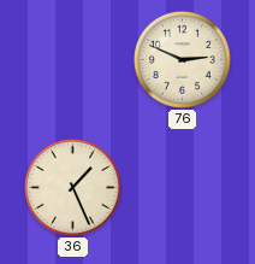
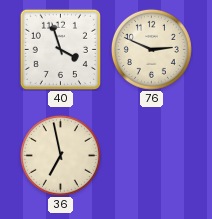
40: none -> 3:57 (60, 49)
36: 1:26 -> 6:58 (60, 155)
